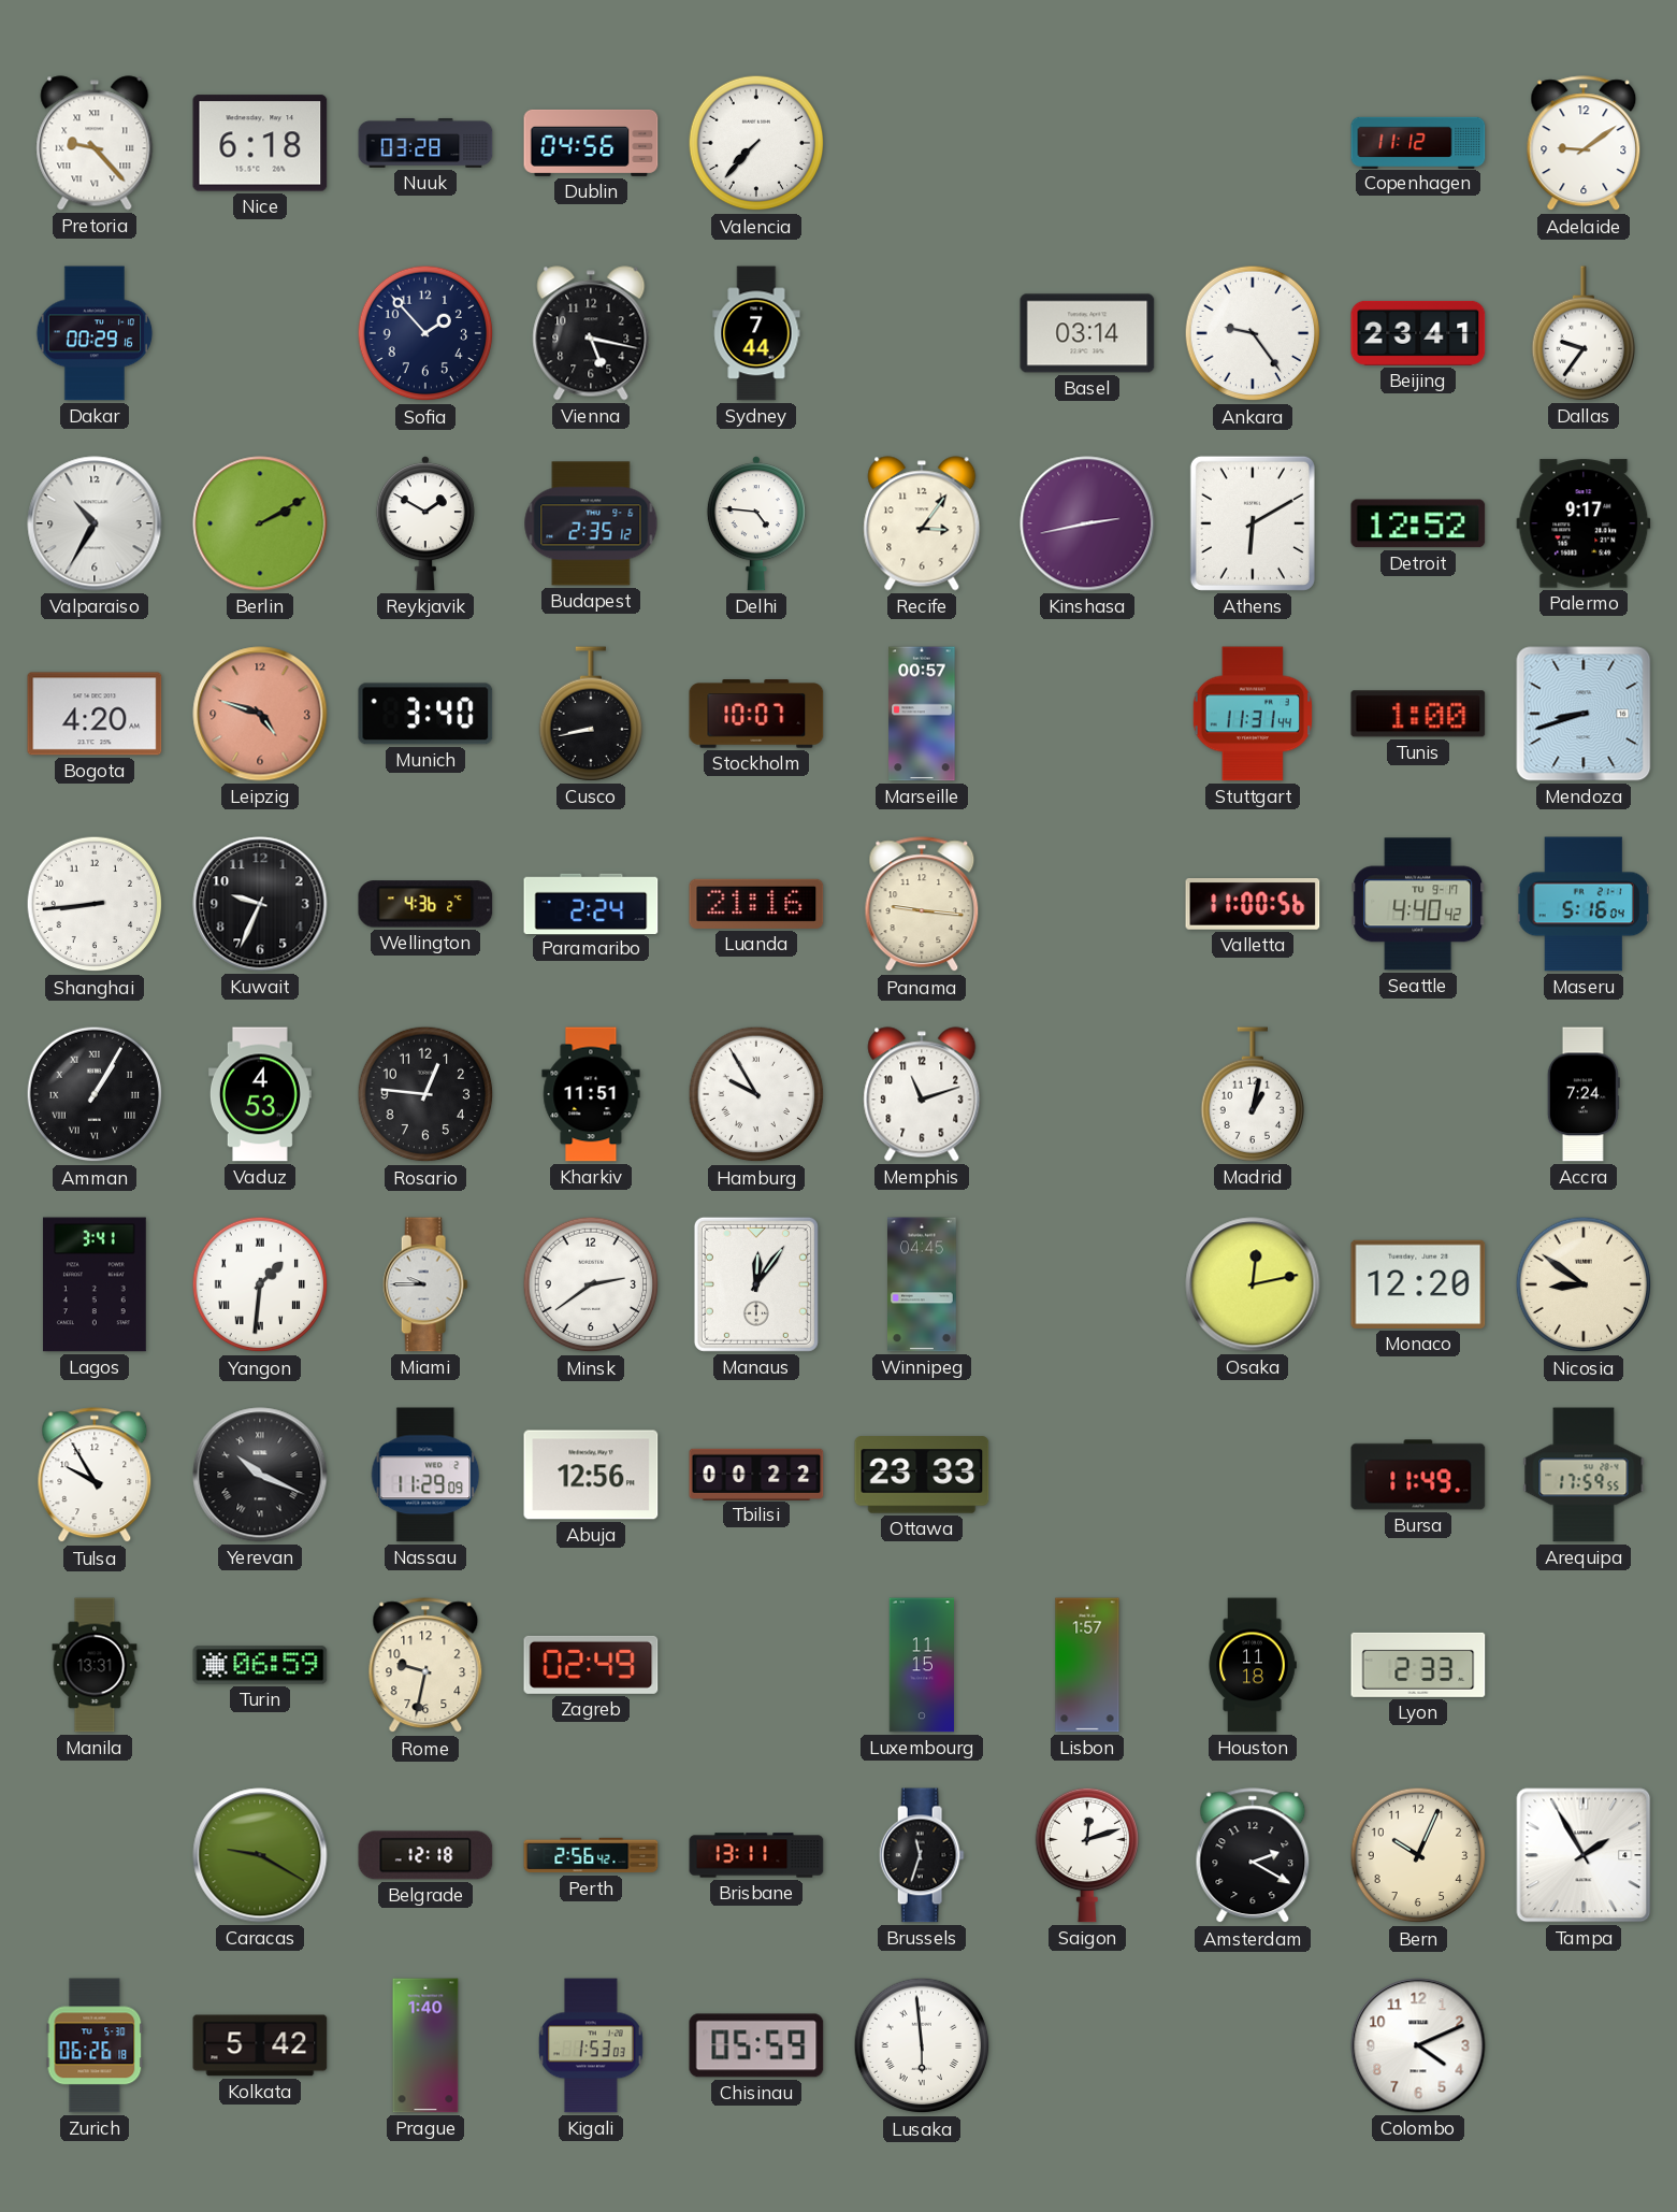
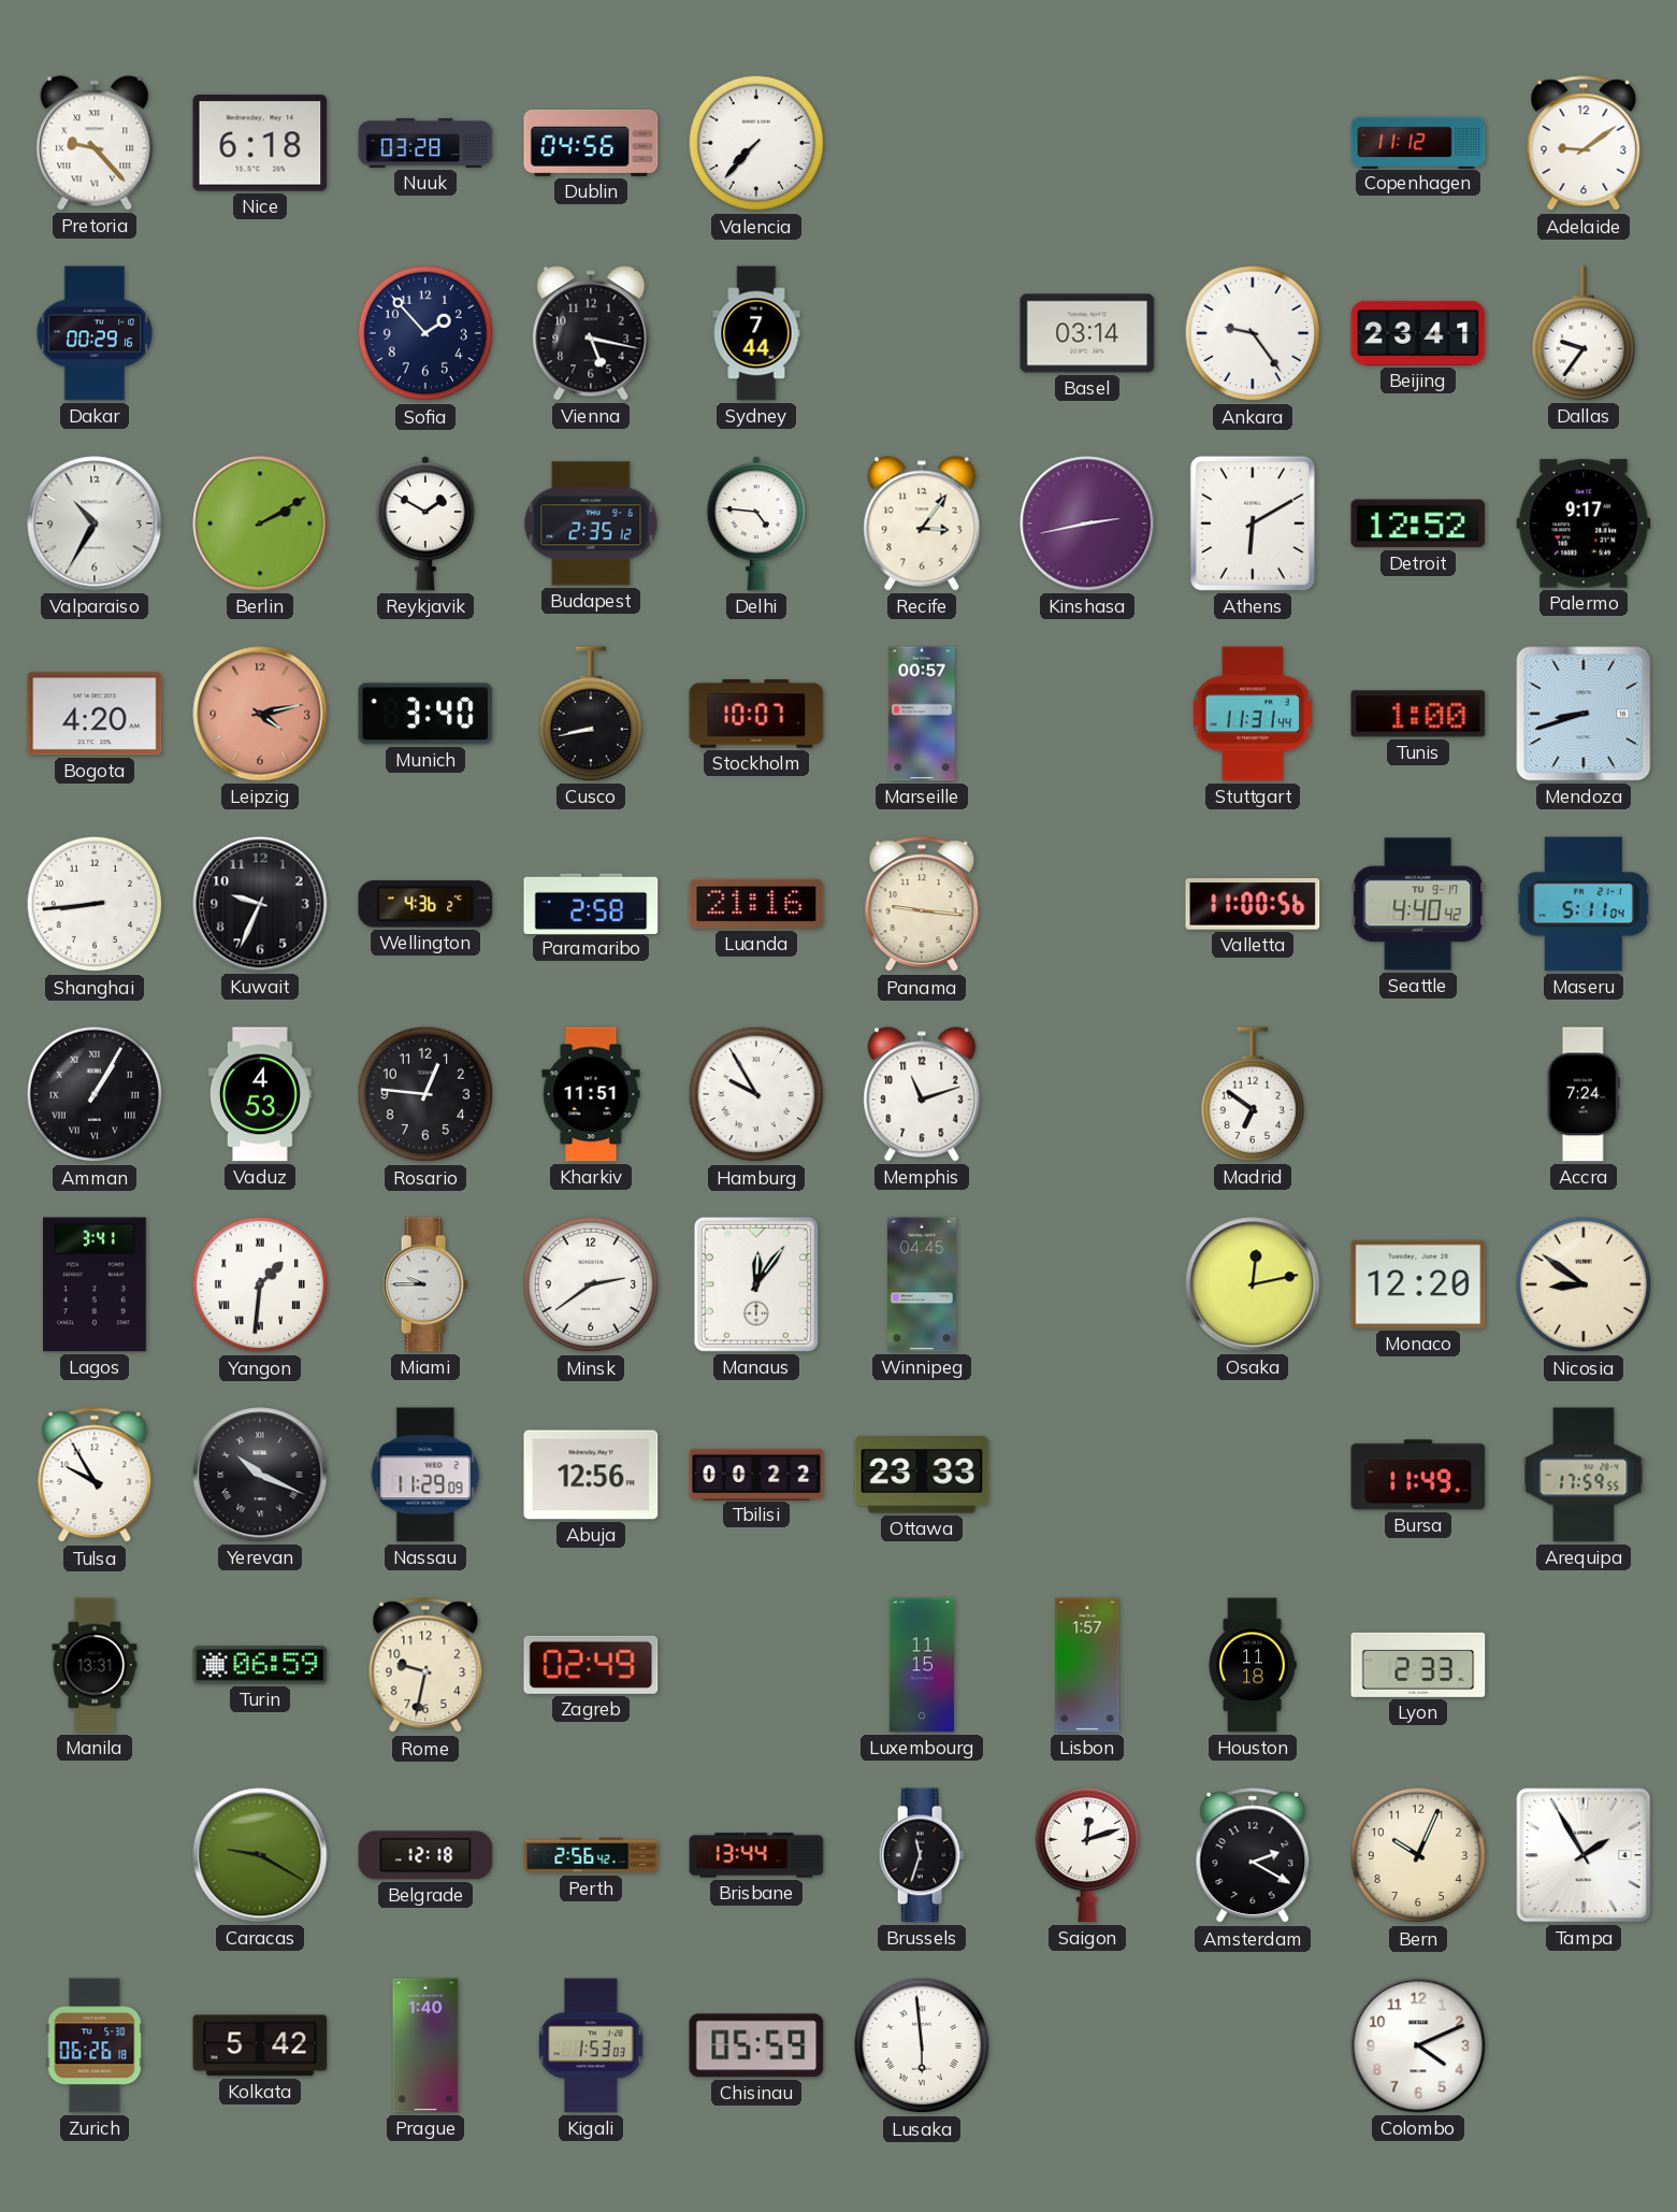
Leipzig: 4:48 -> 4:13 (260, 714)
Paramaribo: 2:24 -> 2:58 (591, 903)
Maseru: 5:16 -> 5:11 (1584, 904)
Madrid: 1:02 -> 6:51 (1253, 1094)
Brisbane: 13:11 -> 13:44 (756, 1855)
